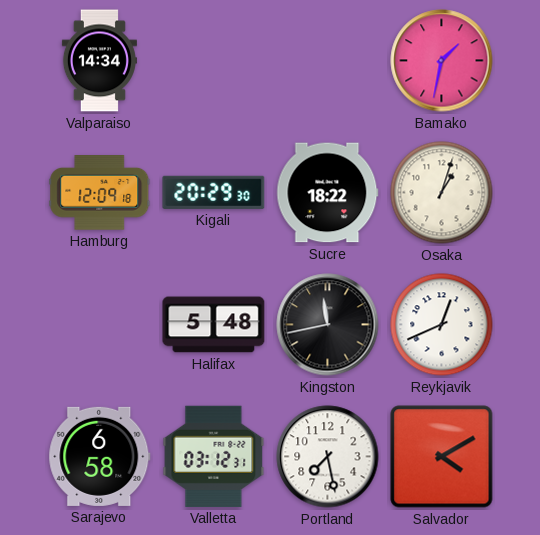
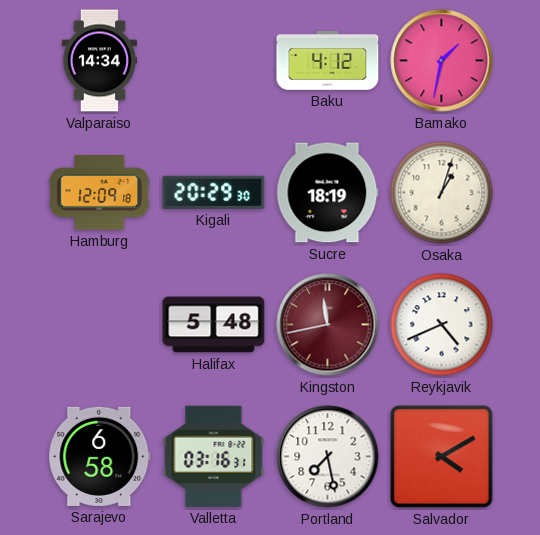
Baku: none -> 4:12 (328, 60)
Sucre: 18:22 -> 18:19 (328, 193)
Kingston dial: black -> burgundy (328, 325)
Reykjavik: 12:41 -> 4:41 (442, 325)
Valletta: 03:12 -> 03:16 (214, 456)
